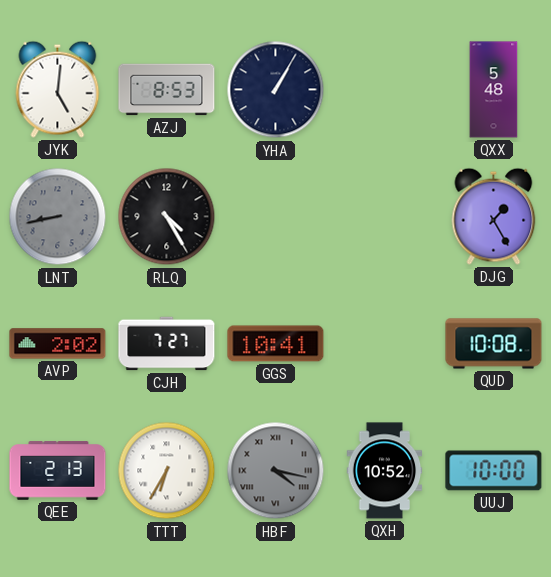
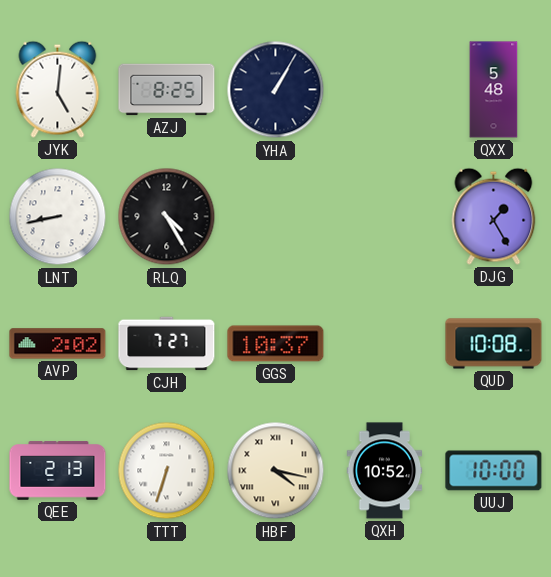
AZJ: 8:53 -> 8:25 (167, 90)
LNT dial: grey -> white (58, 217)
GGS: 10:41 -> 10:37 (276, 344)
TTT: 6:35 -> 6:33 (167, 471)
HBF dial: grey -> cream (276, 471)
